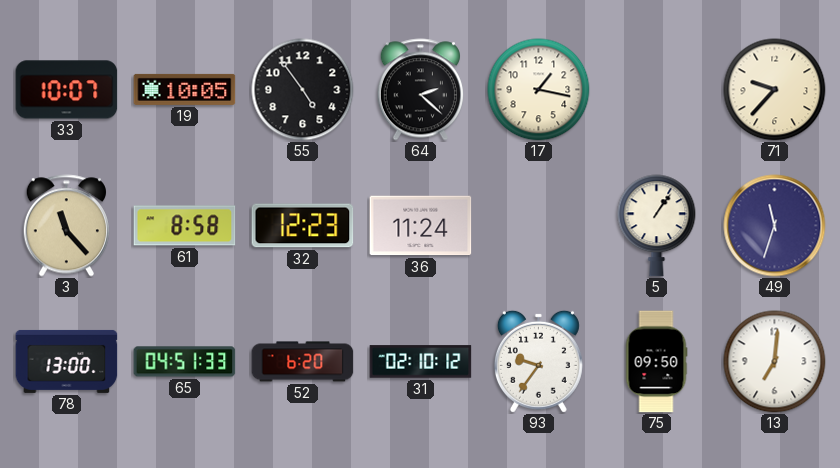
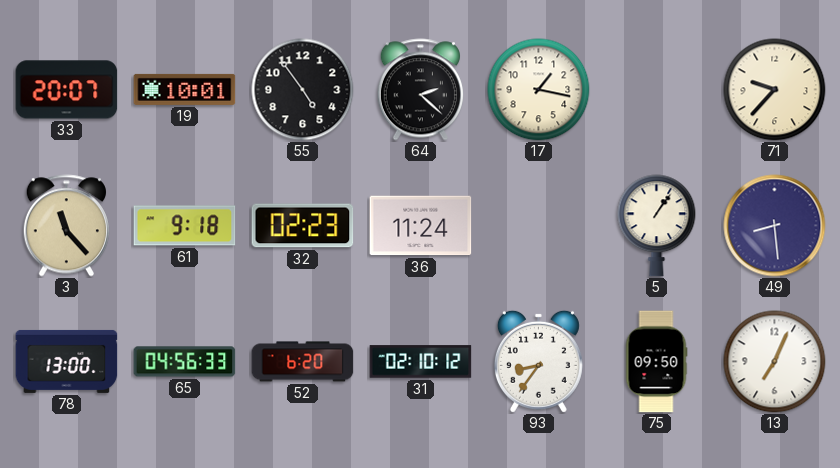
33: 10:07 -> 20:07 (67, 90)
19: 10:05 -> 10:01 (185, 89)
61: 8:58 -> 9:18 (185, 226)
32: 12:23 -> 02:23 (303, 226)
49: 11:33 -> 8:29 (775, 226)
65: 04:51 -> 04:56 (185, 362)
93: 9:36 -> 8:36 (538, 361)
13: 7:01 -> 7:04 (775, 362)
